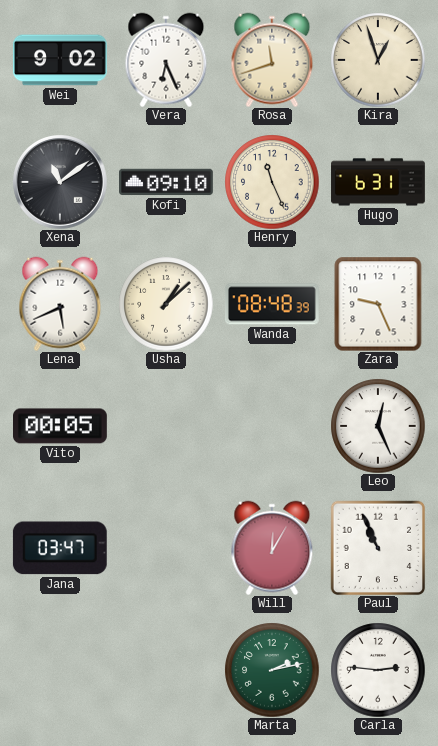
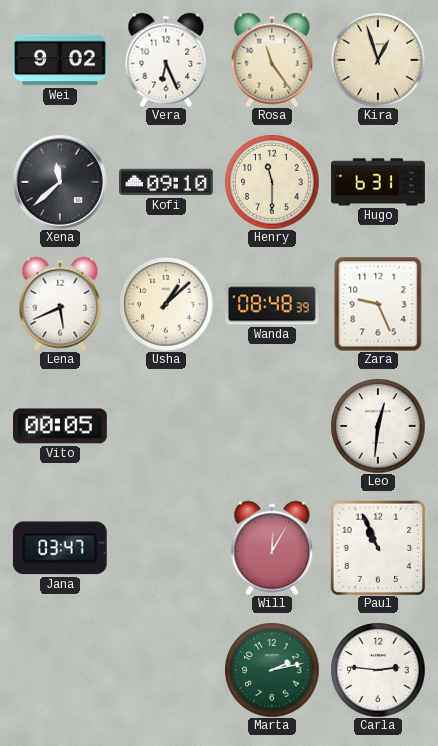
Rosa: 11:42 -> 11:24 (272, 60)
Xena: 11:09 -> 11:38 (60, 182)
Henry: 11:26 -> 11:30 (272, 182)
Leo: 12:26 -> 12:31 (378, 426)
